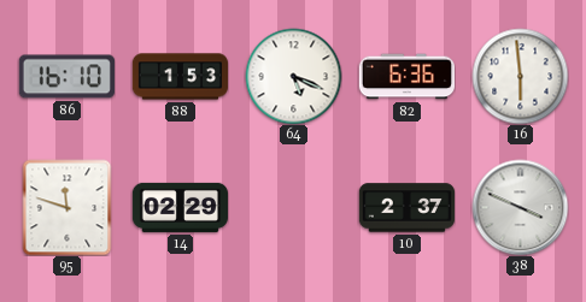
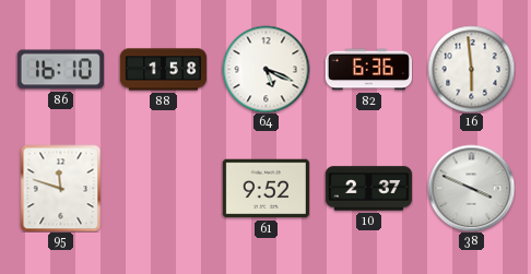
88: 1:53 -> 1:58 (163, 70)
14: 02:29 -> none (180, 207)
61: none -> 9:52 (265, 189)
